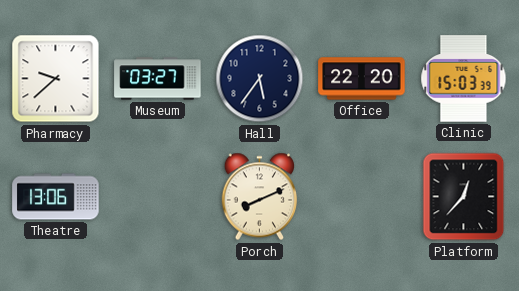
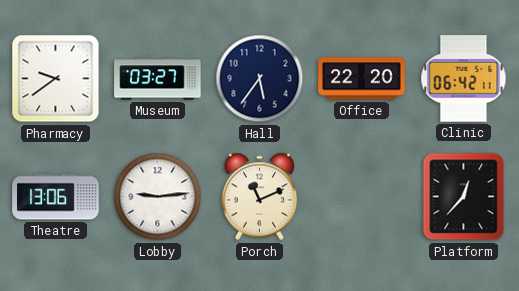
Pharmacy: 9:38 -> 9:39 (56, 79)
Clinic: 15:03 -> 06:42 (464, 79)
Lobby: none -> 9:14 (158, 197)
Porch: 8:11 -> 11:11 (260, 197)
